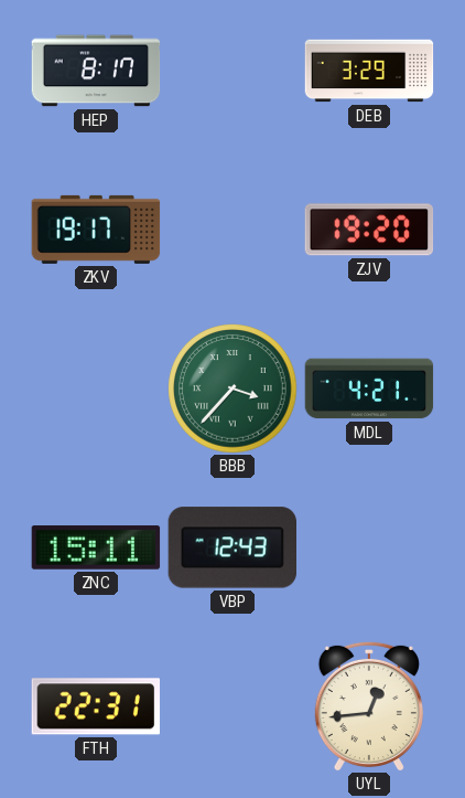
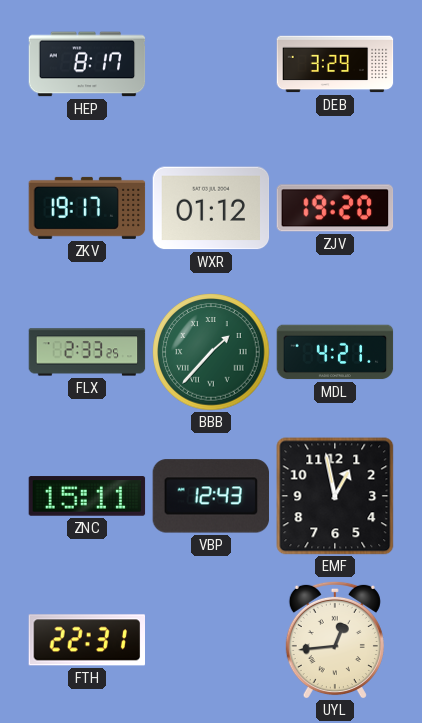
WXR: none -> 01:12 (211, 208)
FLX: none -> 2:33 (87, 352)
BBB: 3:37 -> 1:37 (211, 352)
EMF: none -> 12:58 (335, 496)
